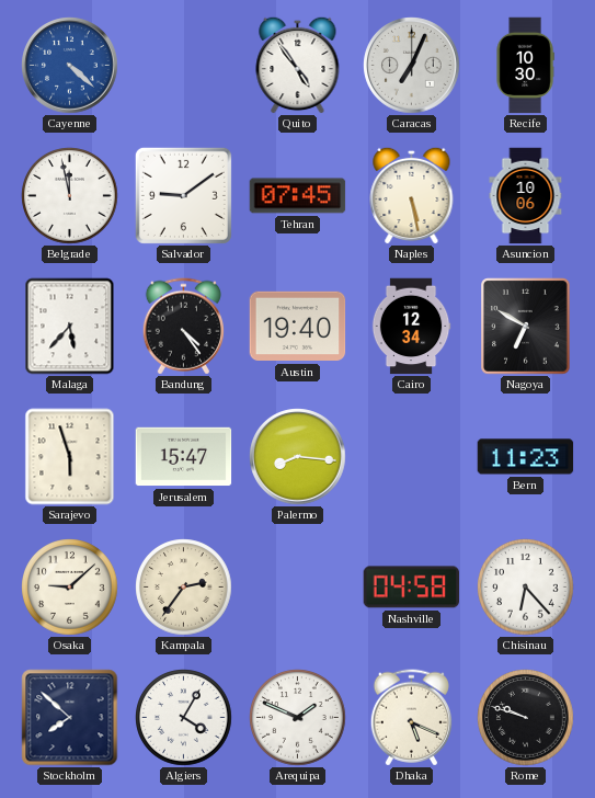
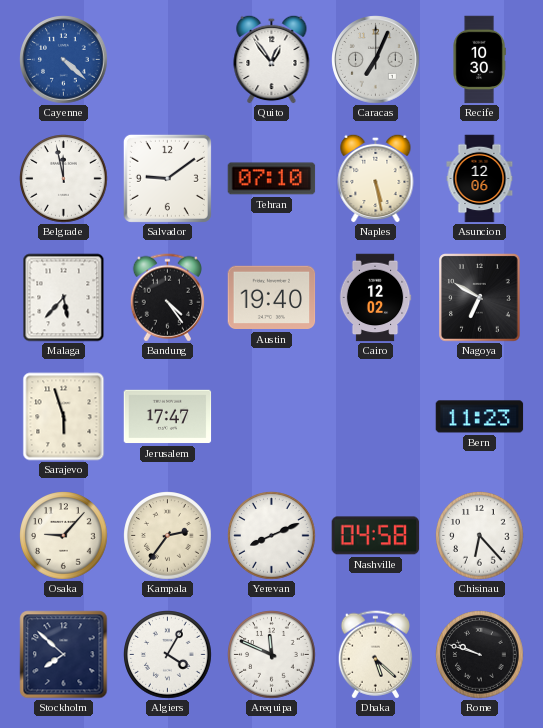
Quito: 4:54 -> 12:54 (272, 59)
Tehran: 07:45 -> 07:10 (272, 179)
Asuncion: 10:06 -> 12:06 (480, 179)
Cairo: 12:34 -> 12:02 (375, 298)
Jerusalem: 15:47 -> 17:47 (168, 417)
Palermo: 8:16 -> none (298, 457)
Osaka: 9:08 -> 9:07 (64, 536)
Yerevan: none -> 8:11 (272, 536)
Arequipa: 1:49 -> 11:49 (272, 655)
Dhaka: 5:19 -> 5:22 (375, 655)
